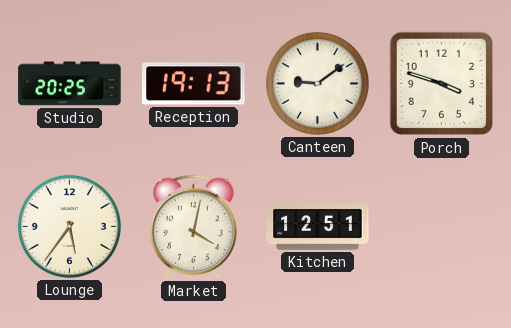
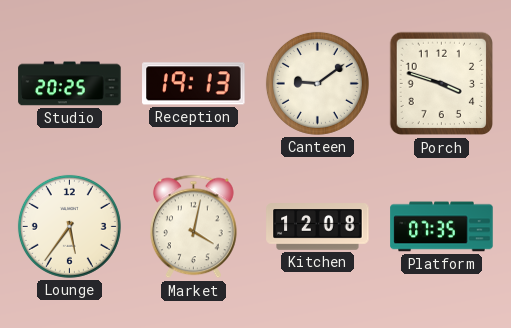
Kitchen: 12:51 -> 12:08 (318, 227)
Platform: none -> 07:35 (442, 227)
